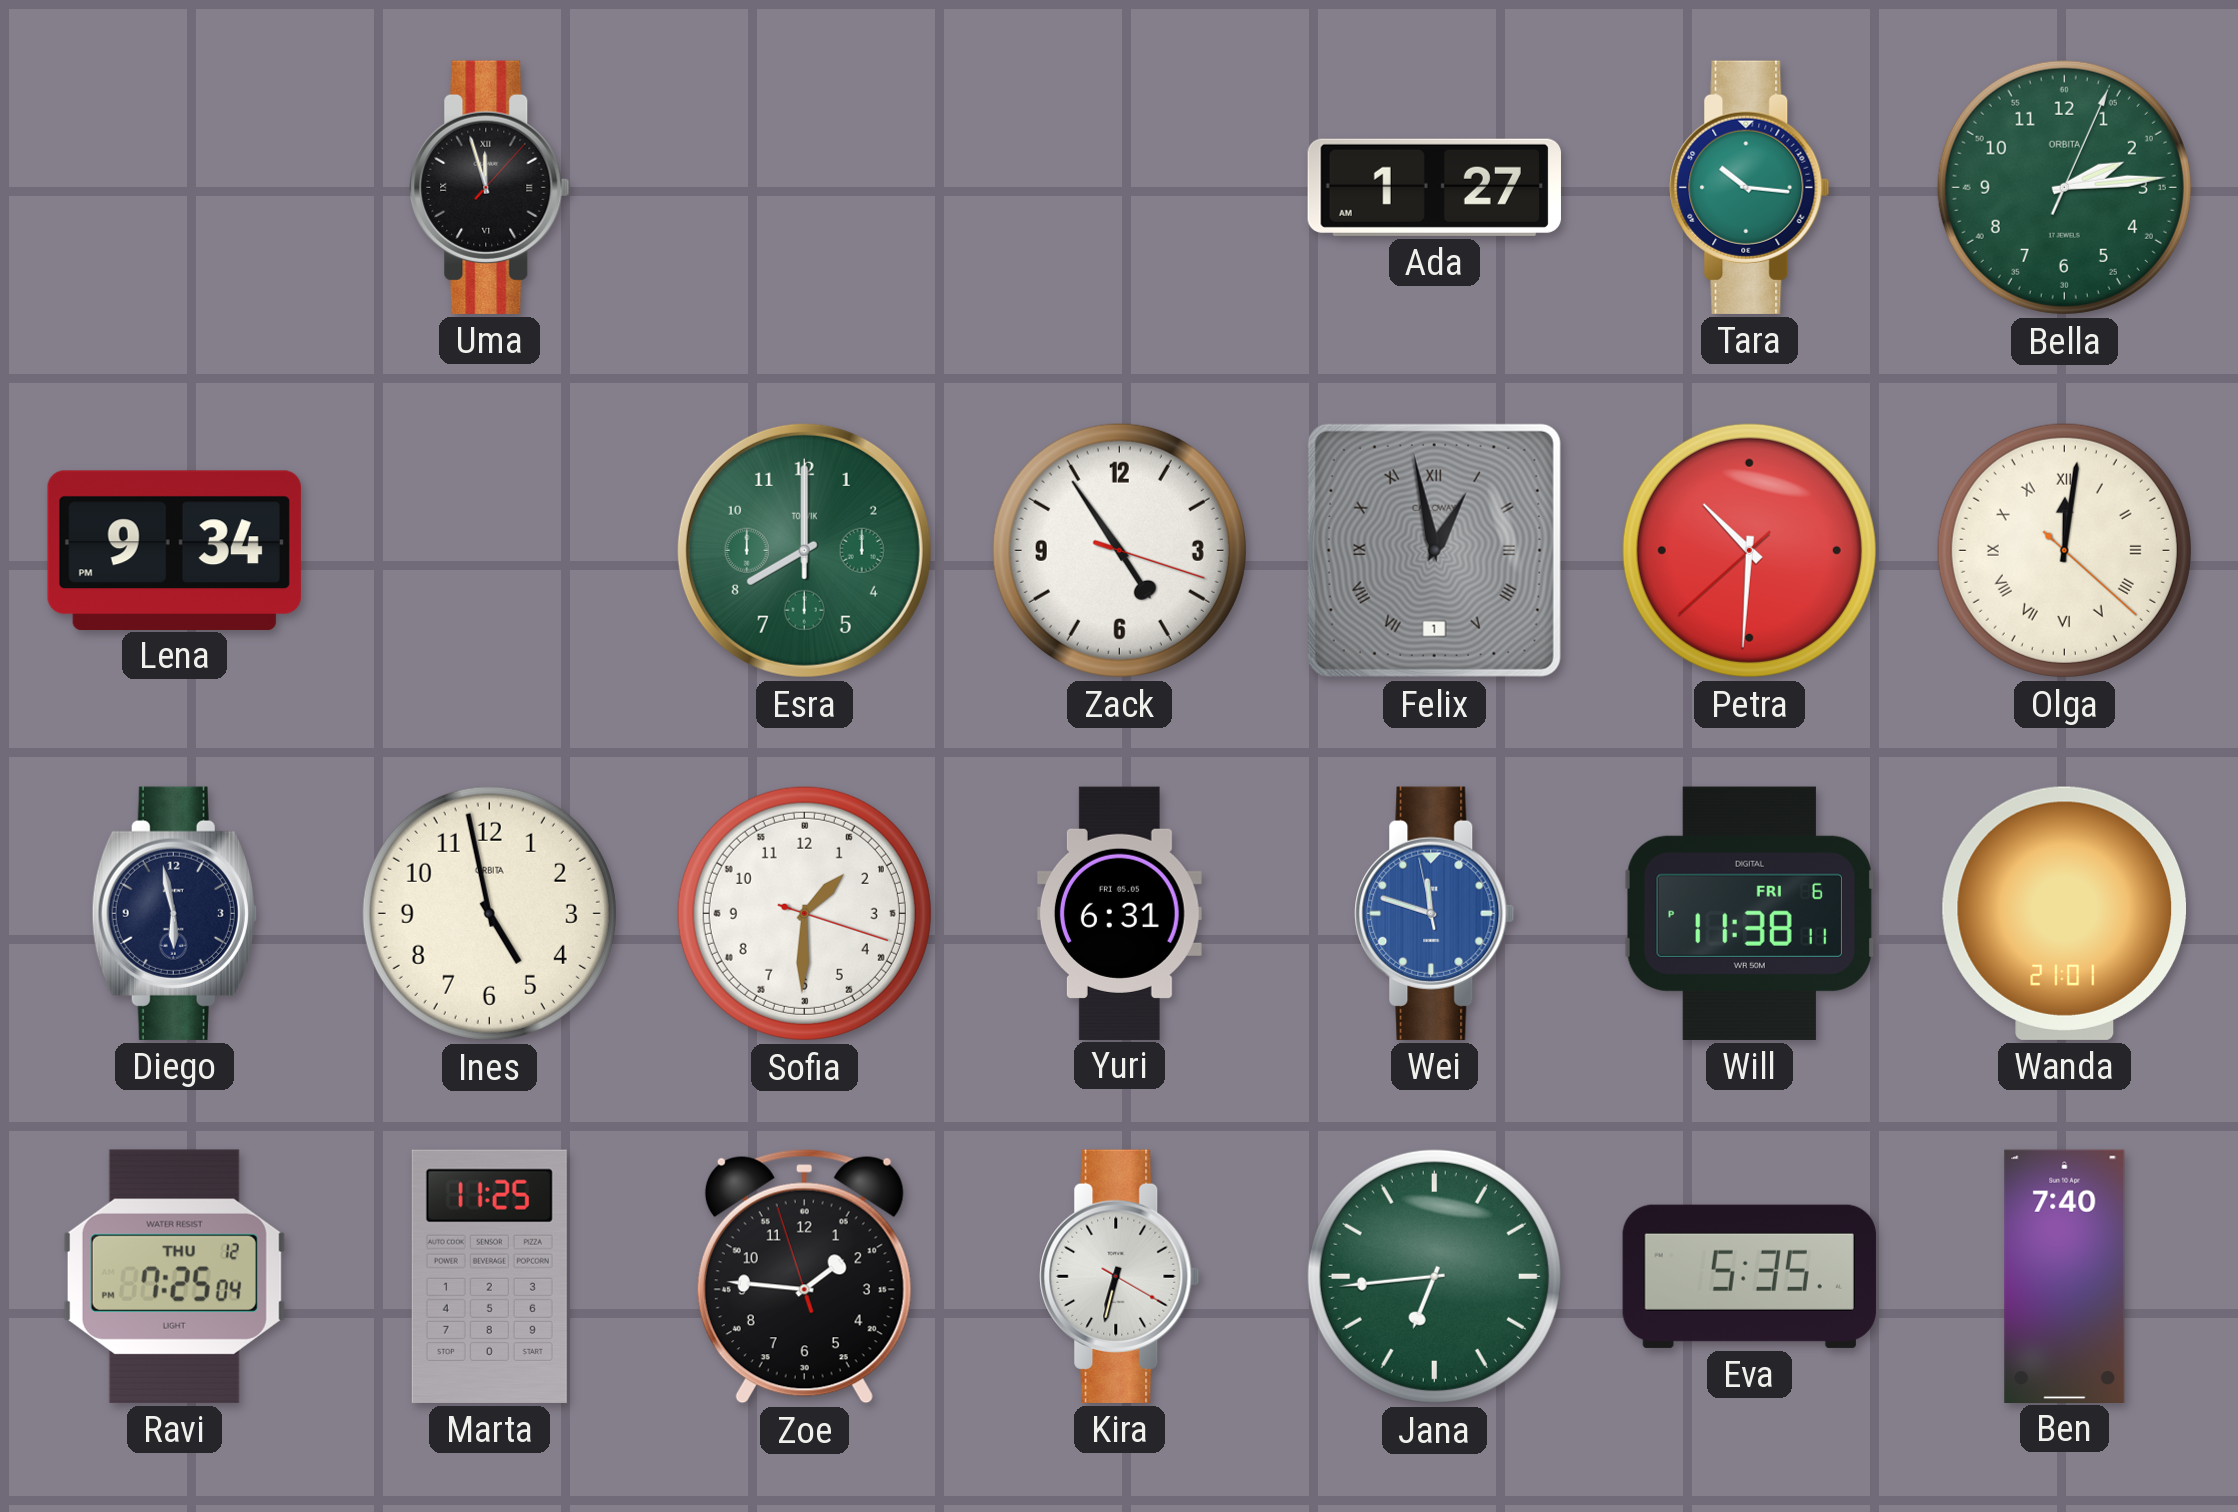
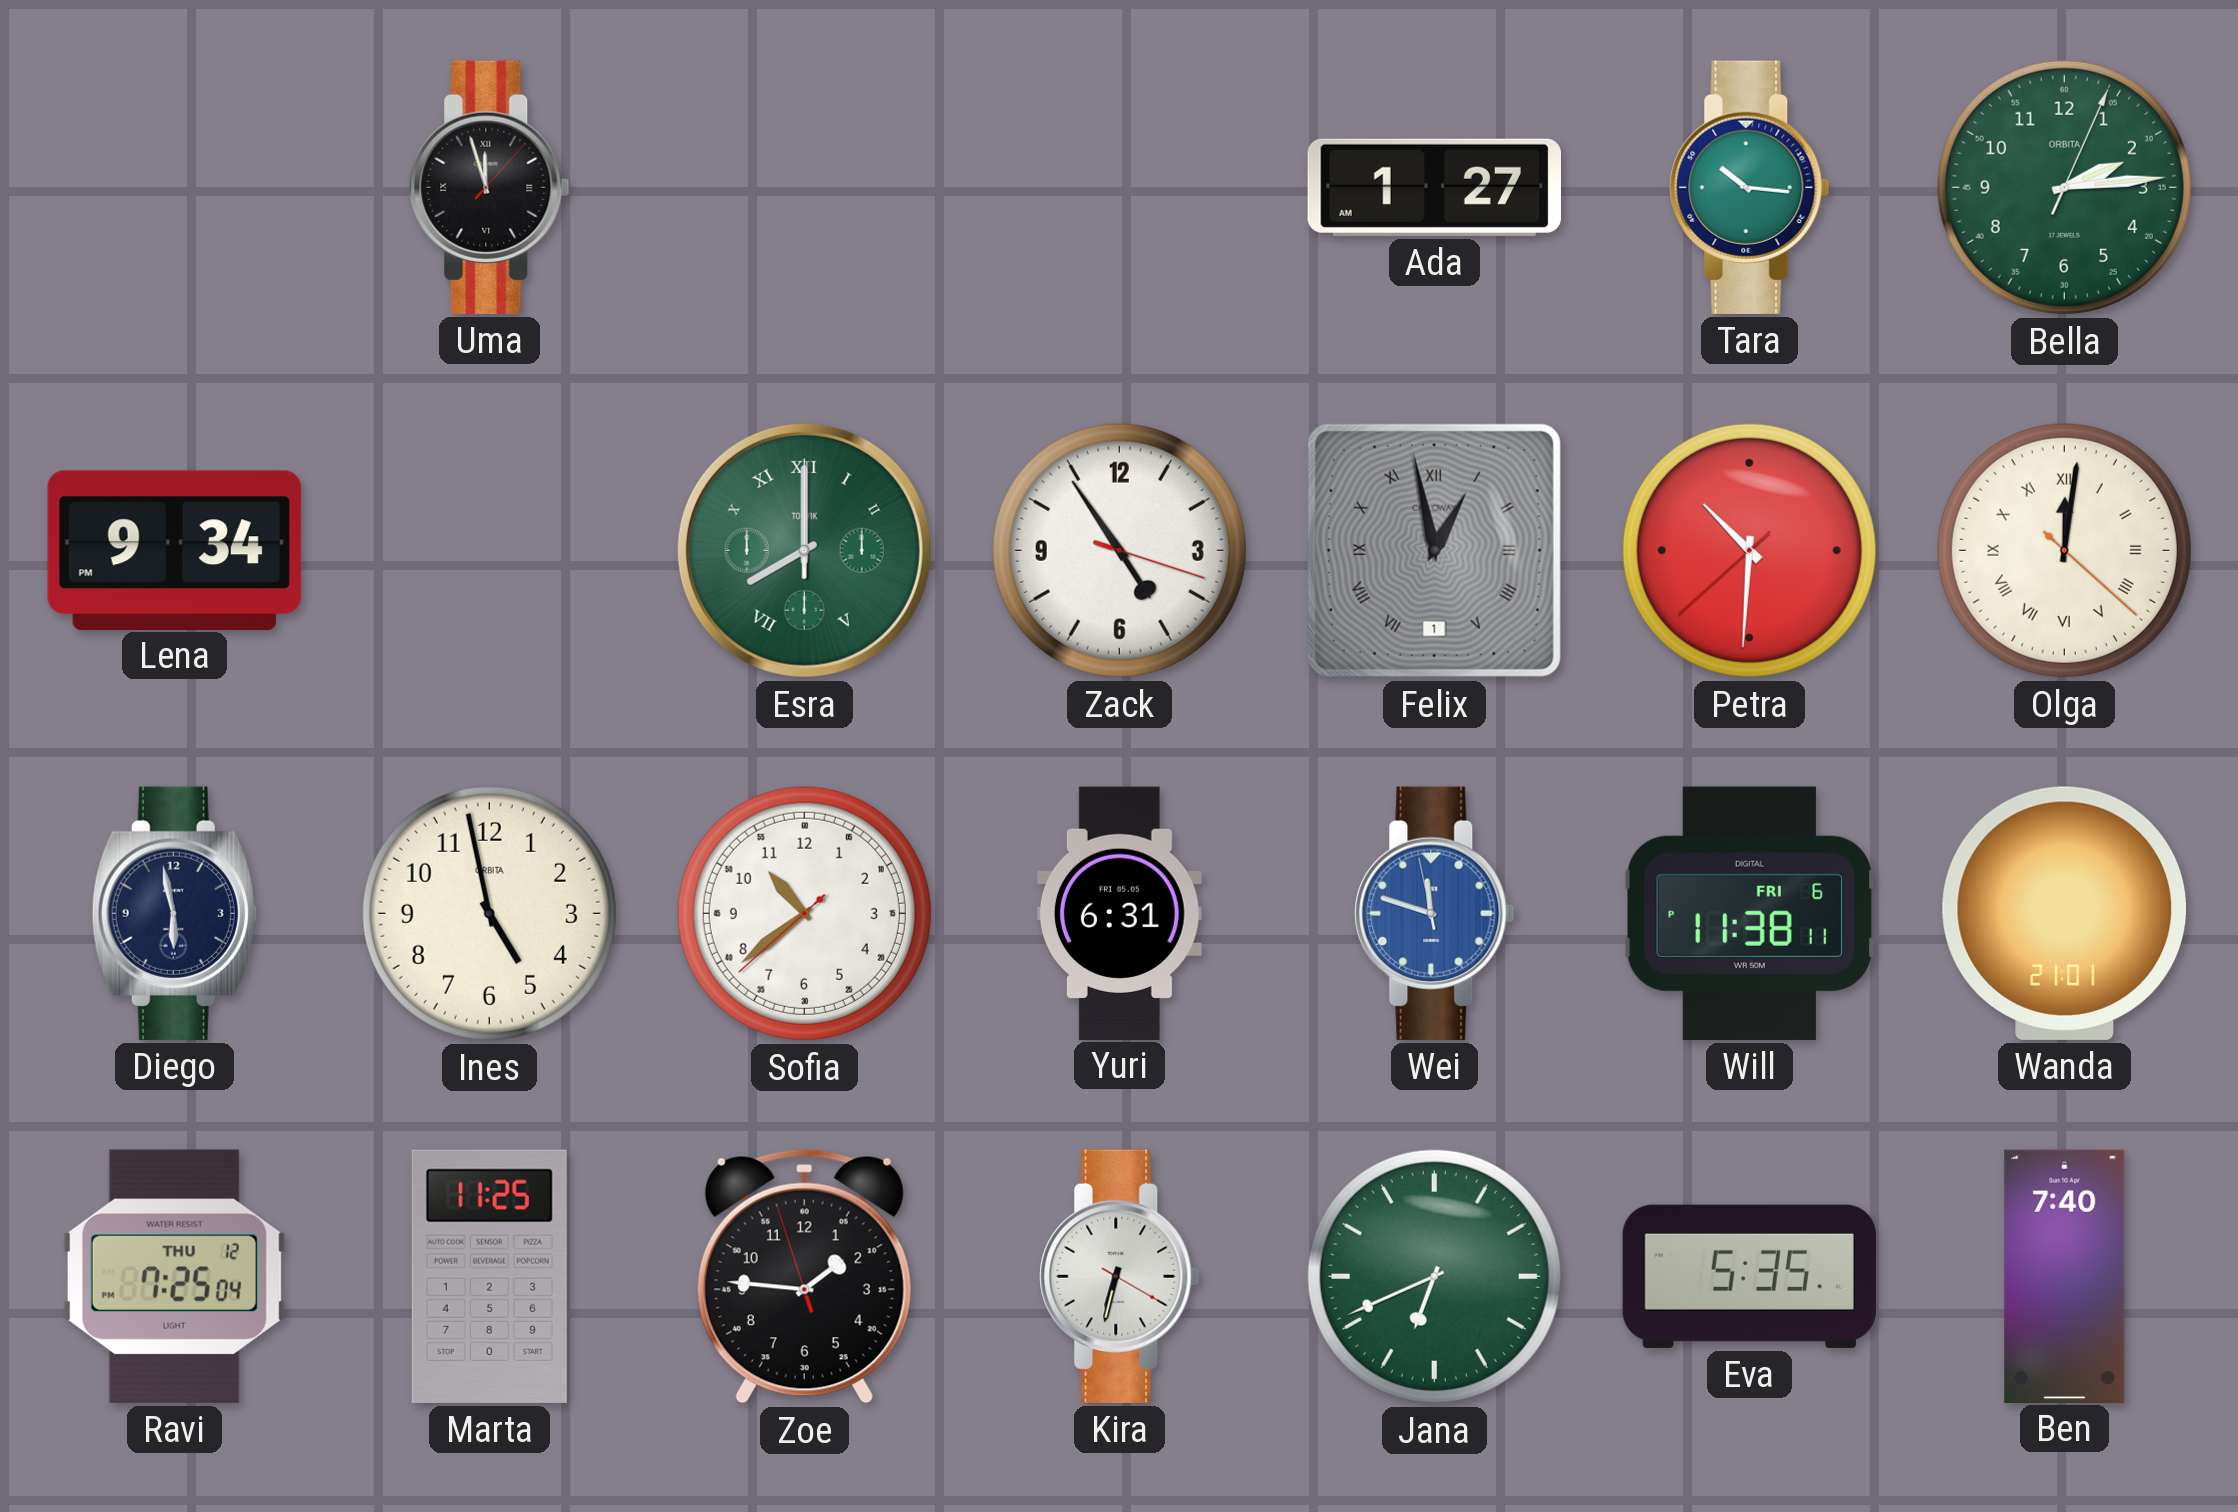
Esra numerals: Arabic -> Roman (804, 550)
Sofia: 1:30 -> 10:38 (804, 913)
Jana: 6:44 -> 6:41 (1434, 1276)
